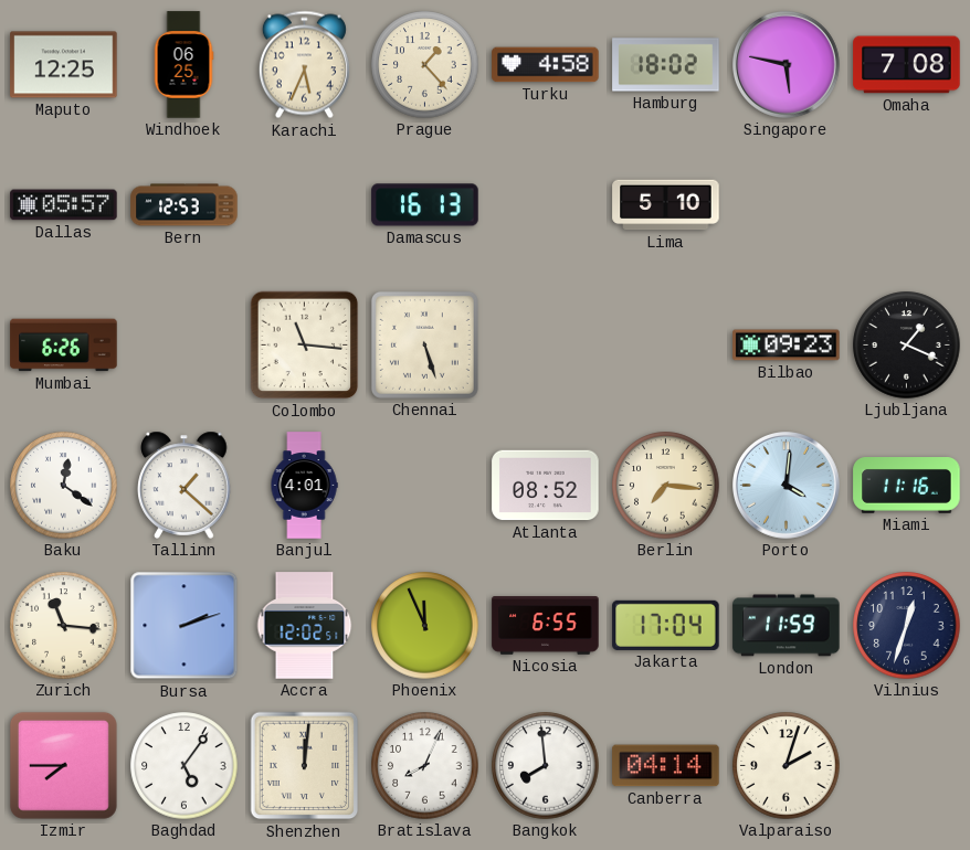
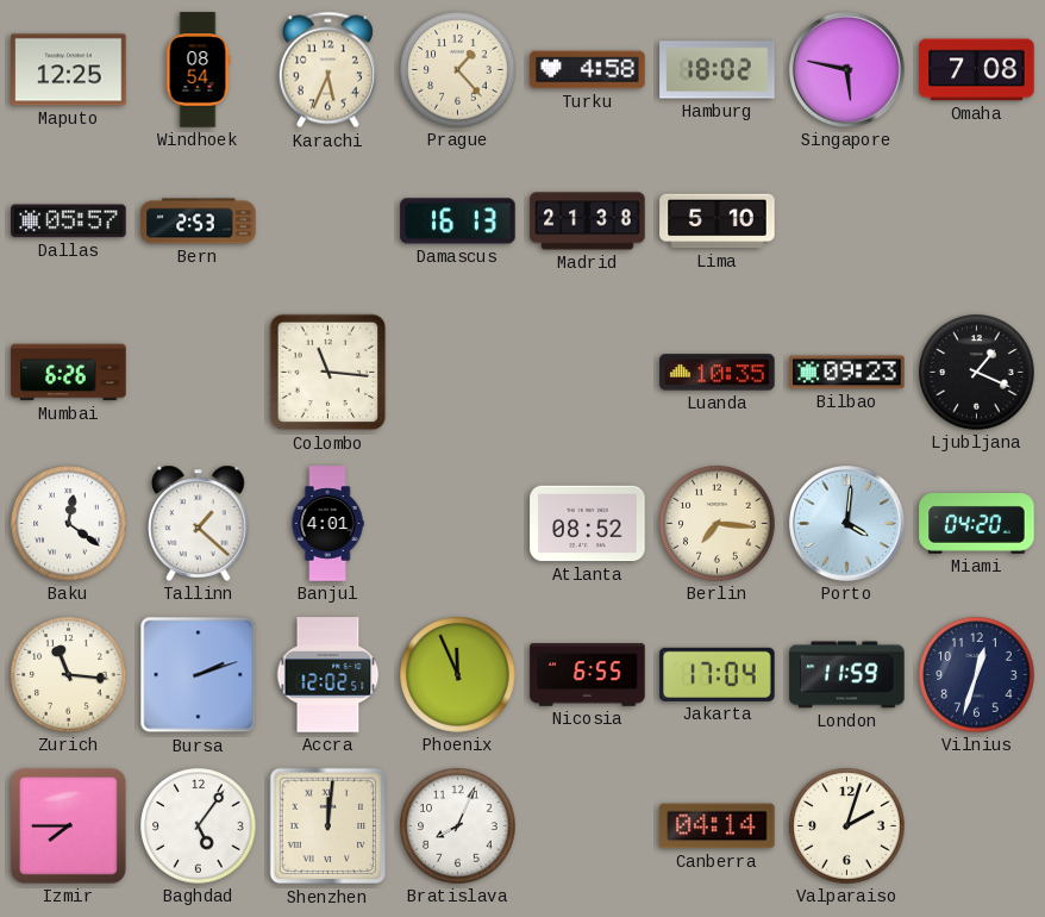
Windhoek: 06:25 -> 08:54 (198, 70)
Bern: 12:53 -> 2:53 (199, 222)
Madrid: none -> 21:38 (588, 222)
Chennai: 5:27 -> none (424, 344)
Luanda: none -> 10:35 (718, 373)
Miami: 11:16 -> 04:20 (977, 524)
Bangkok: 7:59 -> none (546, 766)
